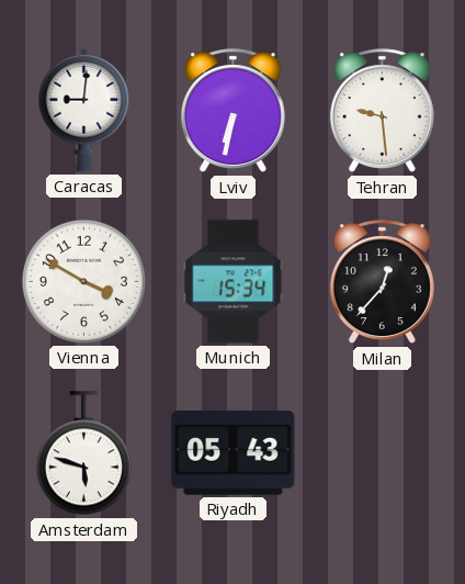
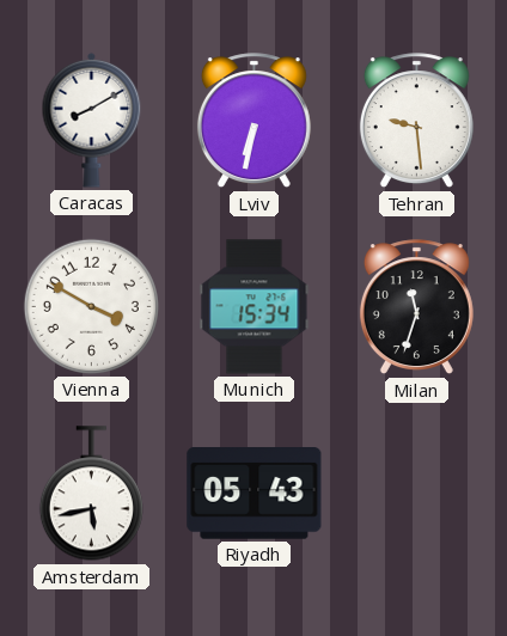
Caracas: 9:01 -> 8:10 (92, 120)
Milan: 12:37 -> 11:33 (416, 307)
Amsterdam: 5:48 -> 5:43 (91, 494)
